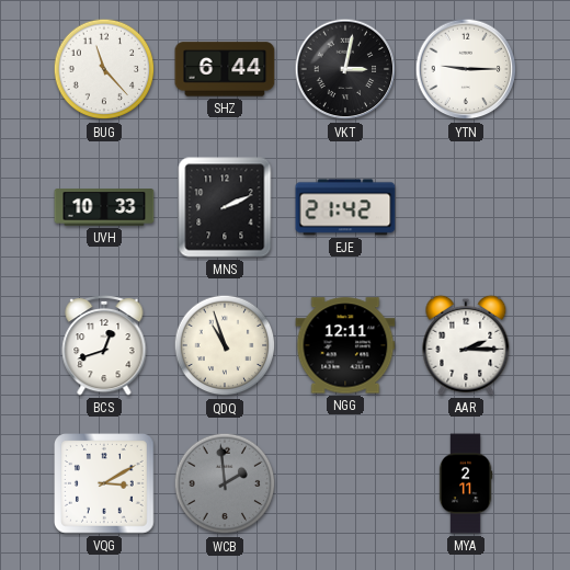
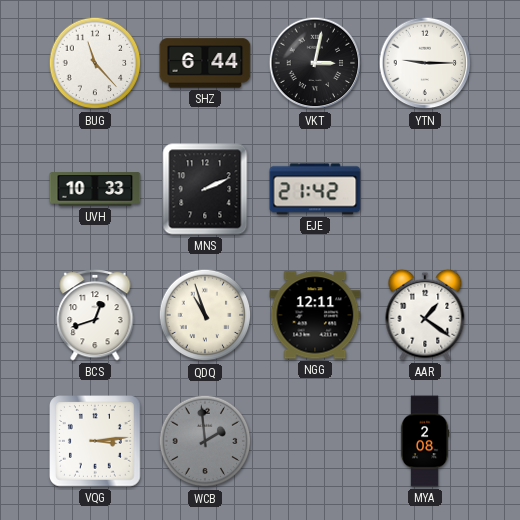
AAR: 2:15 -> 1:21 (425, 315)
VQG: 3:10 -> 3:14 (95, 441)
MYA: 2:11 -> 2:08 (425, 441)
